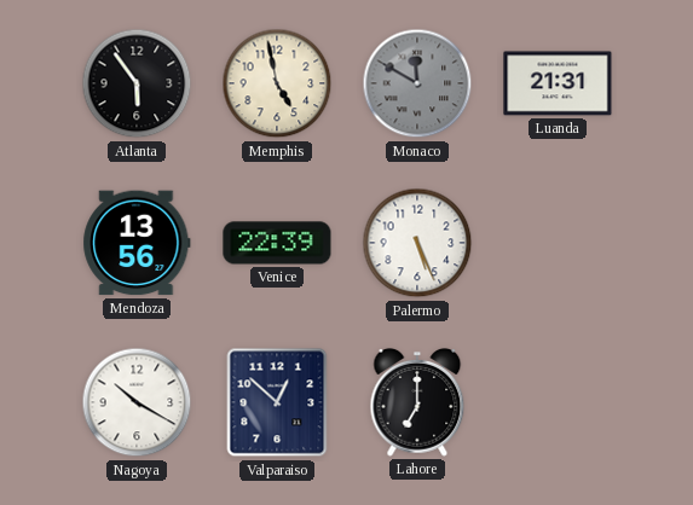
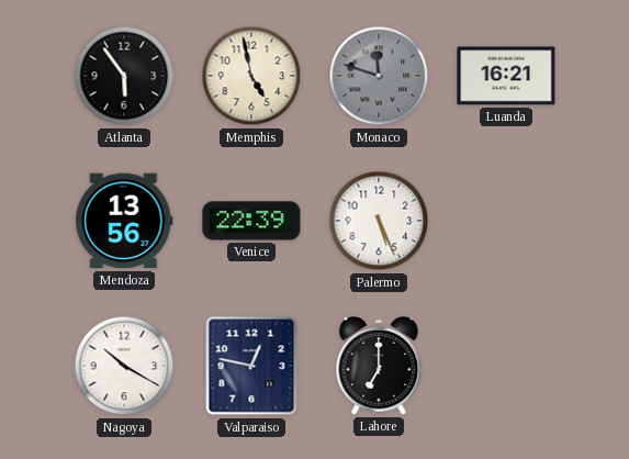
Monaco: 11:50 -> 11:48 (379, 76)
Luanda: 21:31 -> 16:21 (506, 76)
Valparaiso: 12:52 -> 12:47 (251, 366)
